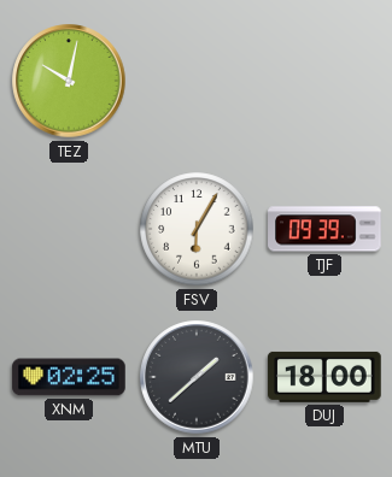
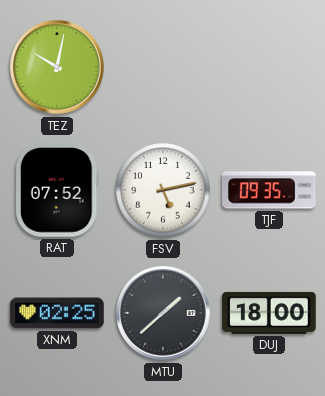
RAT: none -> 07:52 (57, 191)
FSV: 6:05 -> 5:13 (163, 190)
TJF: 09:39 -> 09:35 (269, 190)
